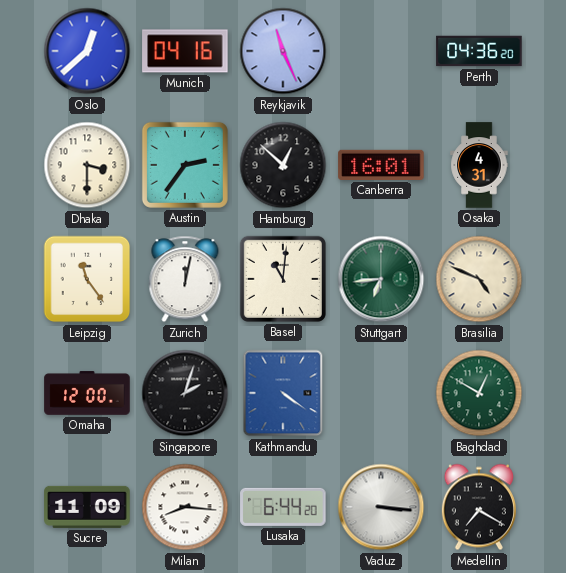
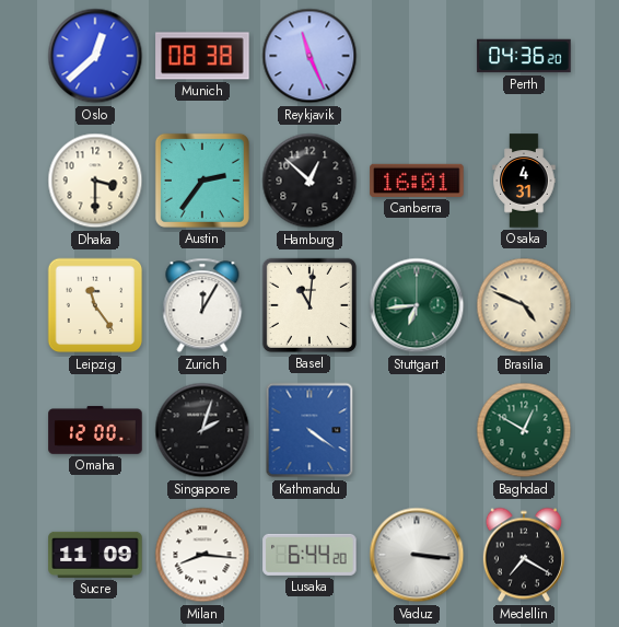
Munich: 04:16 -> 08:38 (202, 56)
Zurich: 12:02 -> 12:05 (202, 305)
